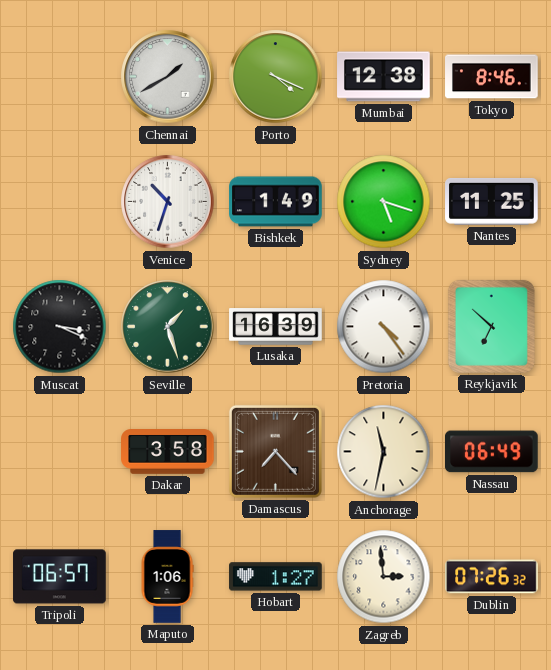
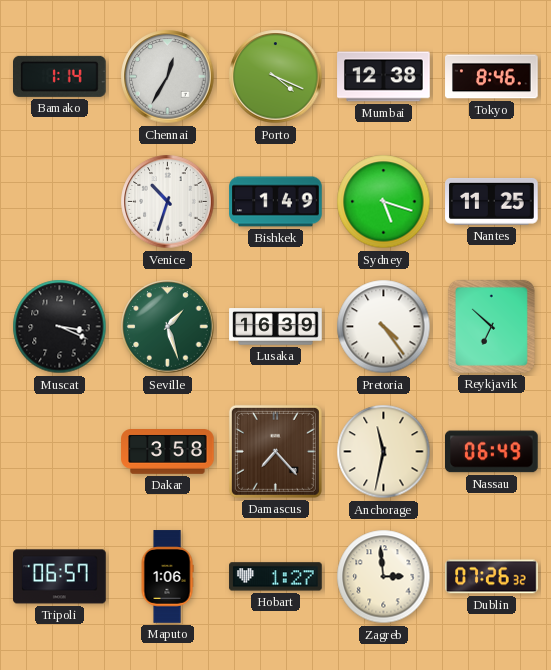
Bamako: none -> 1:14 (60, 76)
Chennai: 1:40 -> 12:35 (168, 77)
